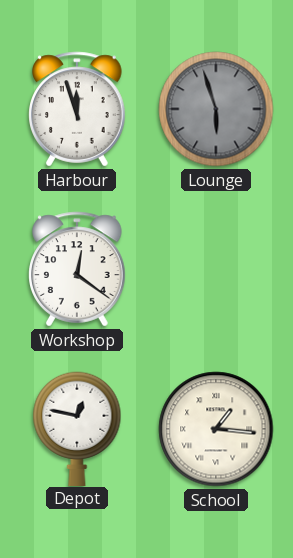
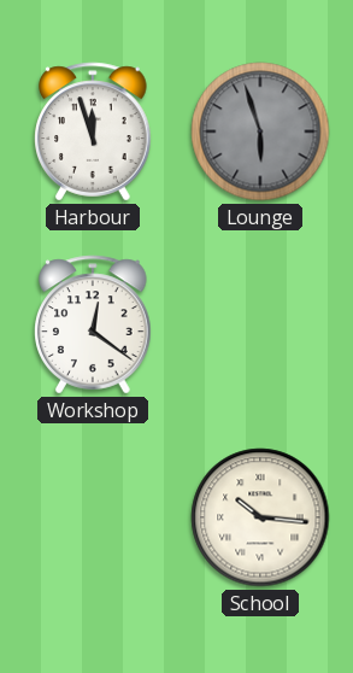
Depot: 12:47 -> none (77, 428)
School: 1:16 -> 10:16 (260, 517)
